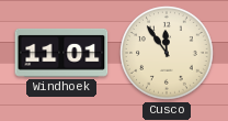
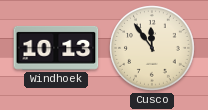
Windhoek: 11:01 -> 10:13 (56, 48)
